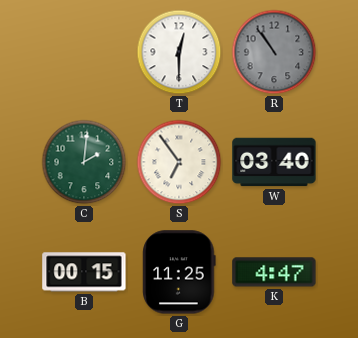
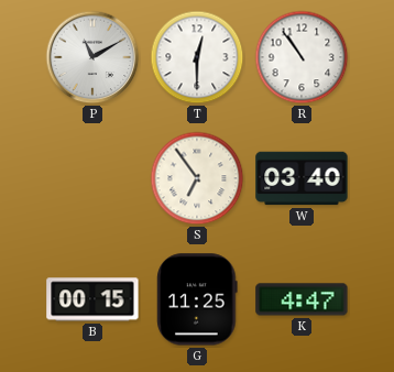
P: none -> 11:10 (92, 57)
R dial: grey -> white (302, 57)
C: 2:01 -> none (84, 162)
